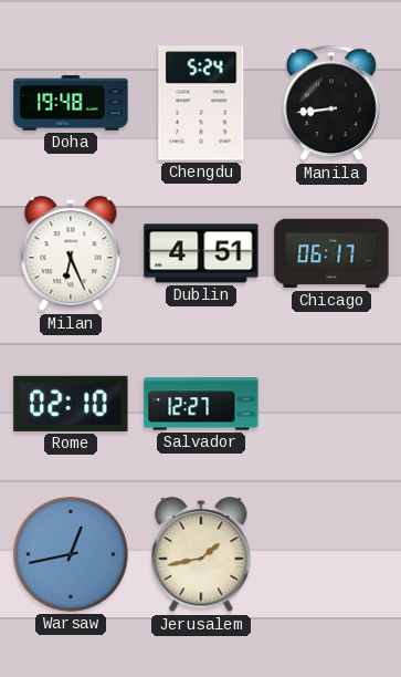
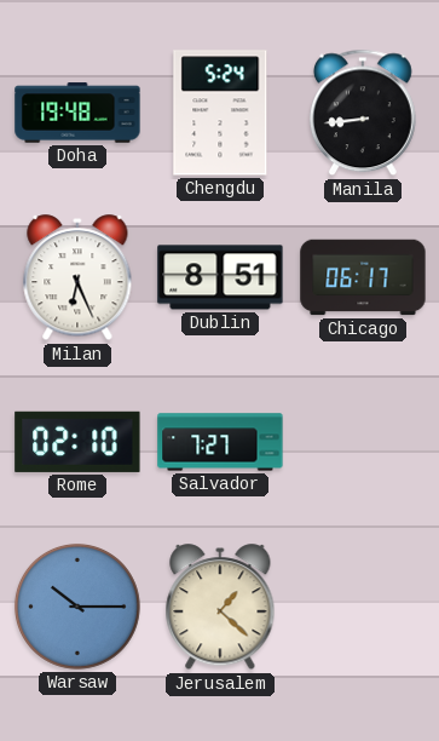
Dublin: 4:51 -> 8:51 (220, 277)
Salvador: 12:27 -> 7:27 (220, 442)
Warsaw: 12:43 -> 10:15 (77, 607)
Jerusalem: 1:43 -> 1:22 (220, 608)
